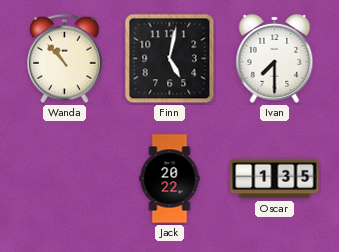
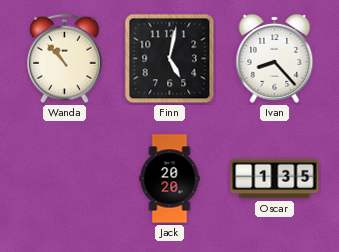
Ivan: 7:30 -> 8:23 (275, 58)
Jack: 20:22 -> 20:20 (170, 179)
